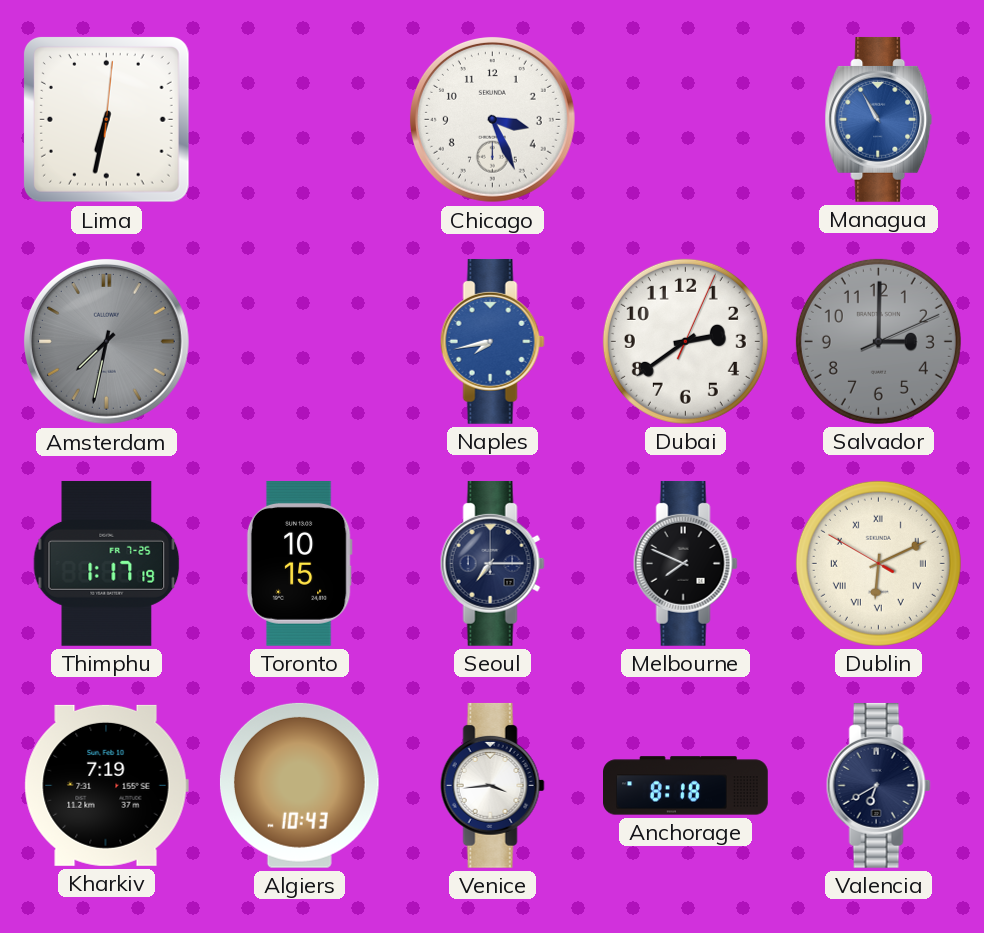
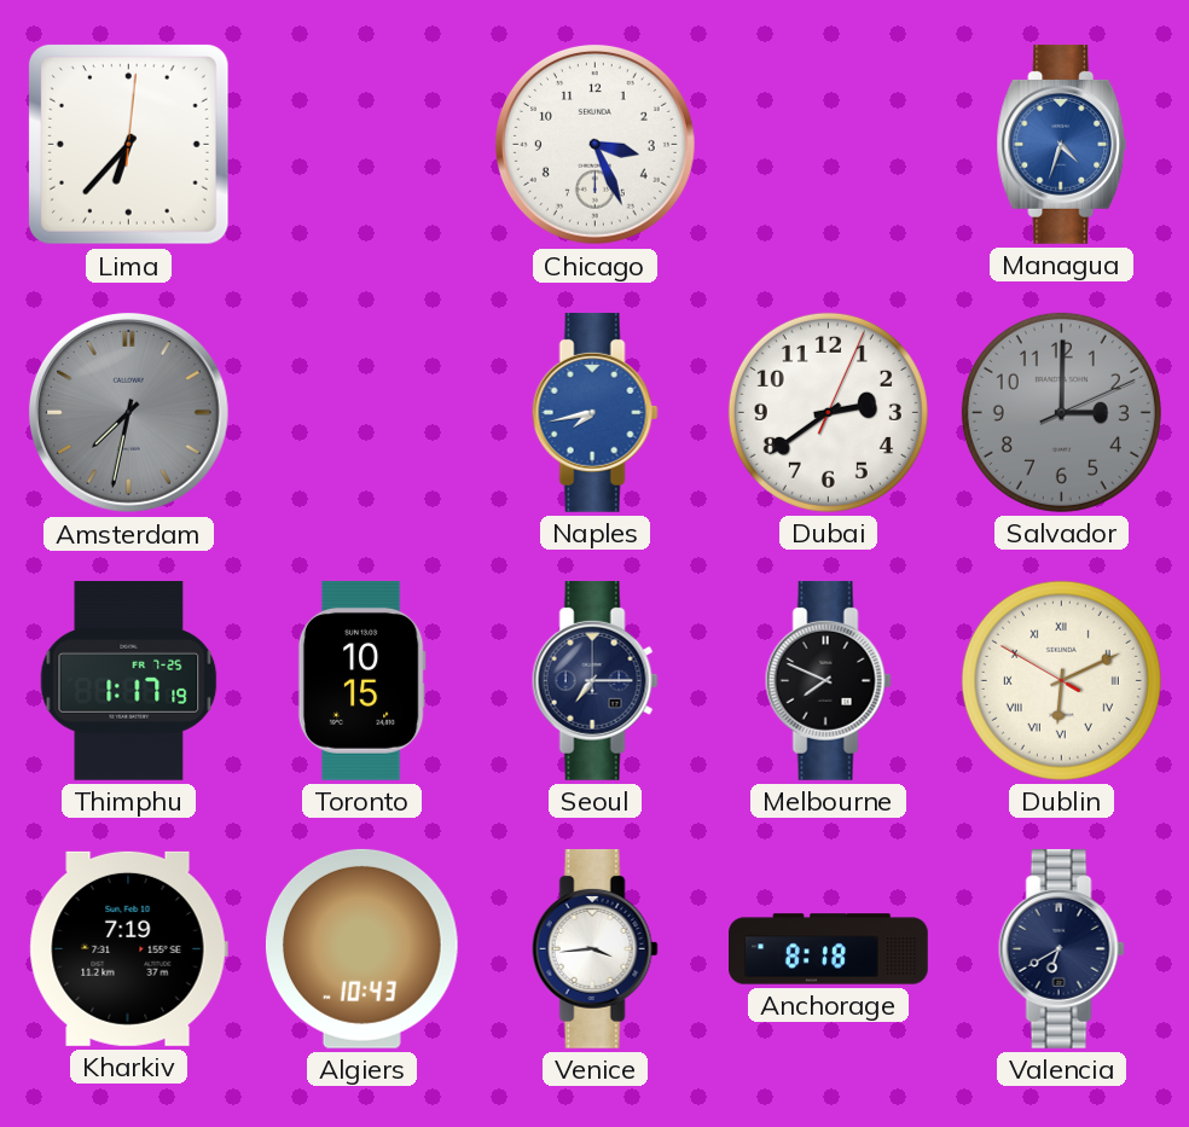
Lima: 6:32 -> 6:37 (128, 144)
Managua: 10:55 -> 4:33 (1062, 144)
